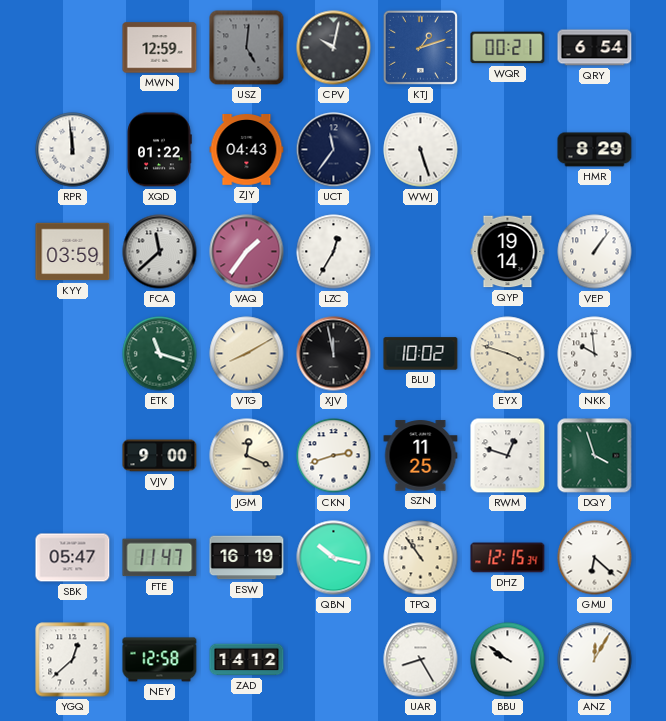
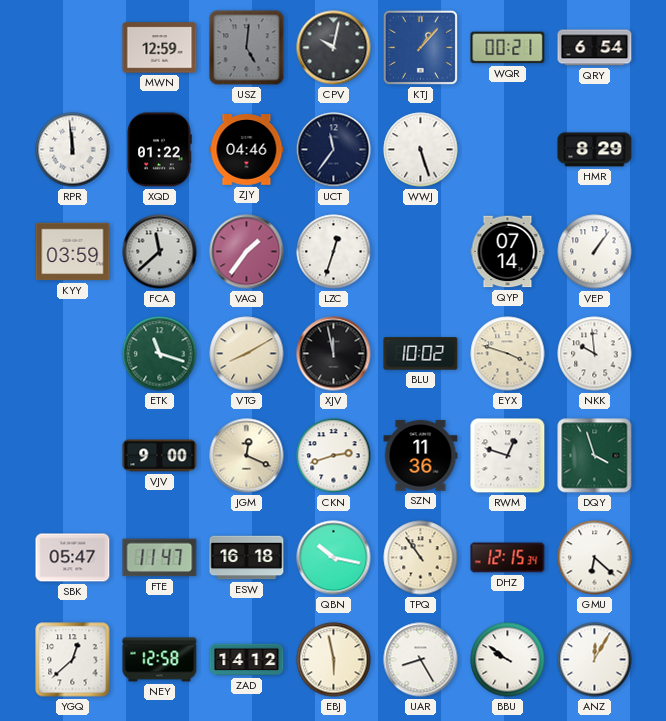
KTJ: 1:12 -> 1:07 (420, 47)
ZJY: 04:43 -> 04:46 (247, 150)
LZC: 12:35 -> 12:33 (334, 252)
QYP: 19:14 -> 07:14 (508, 252)
SZN: 11:25 -> 11:36 (421, 456)
ESW: 16:19 -> 16:18 (247, 558)
EBJ: none -> 5:58 (334, 660)
